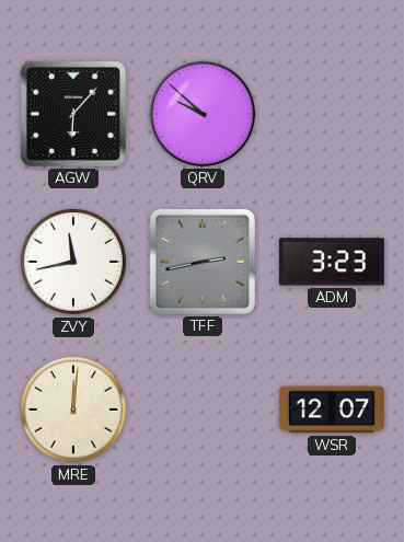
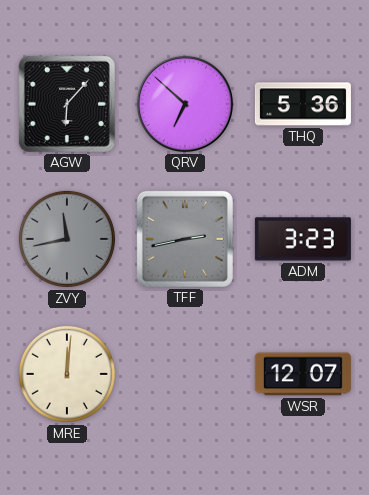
QRV: 9:52 -> 6:52 (185, 104)
THQ: none -> 5:36 (303, 104)
ZVY dial: white -> grey (67, 239)
